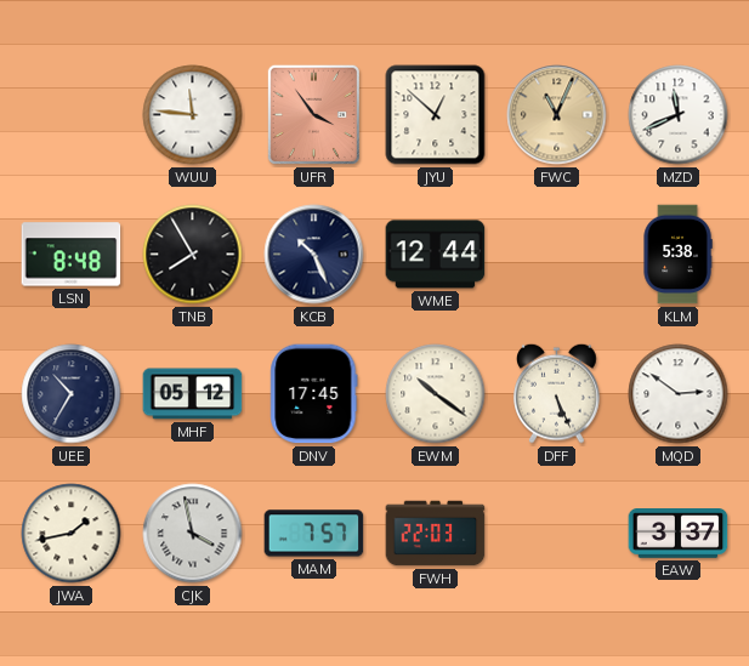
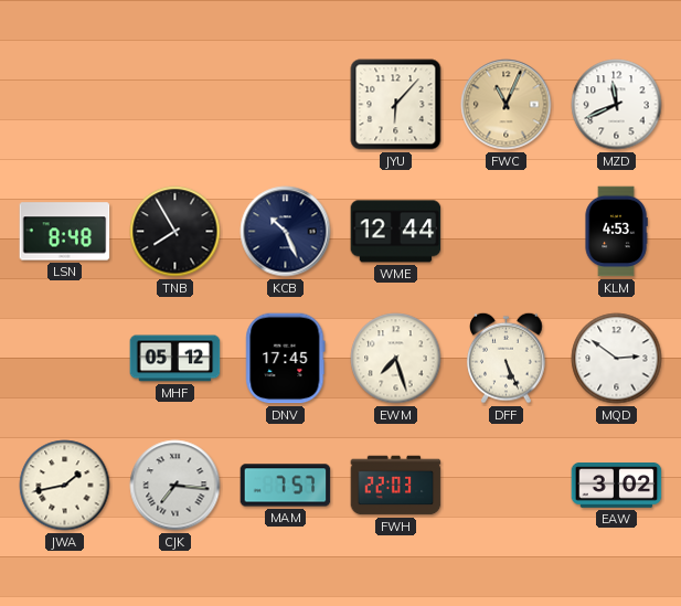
WUU: 11:46 -> none (193, 115)
UFR: 3:54 -> none (313, 114)
JYU: 12:52 -> 6:07 (396, 105)
KLM: 5:38 -> 4:53 (616, 232)
UEE: 10:35 -> none (72, 394)
EWM: 10:21 -> 7:27 (396, 359)
CJK: 3:58 -> 7:16 (175, 486)
EAW: 3:37 -> 3:02 (617, 486)
